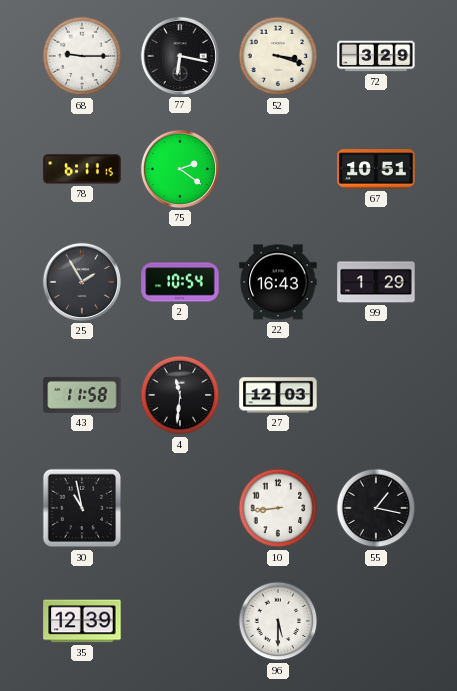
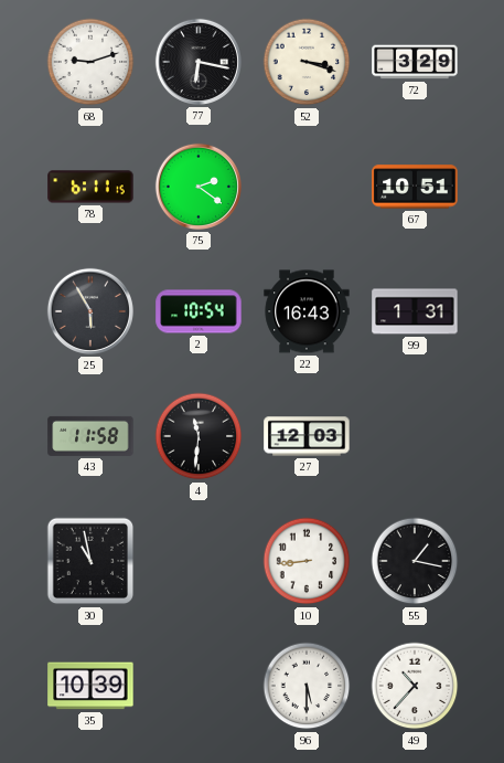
68: 9:15 -> 9:12 (90, 62)
25: 1:55 -> 5:55 (90, 311)
99: 1:29 -> 1:31 (415, 311)
35: 12:39 -> 10:39 (90, 686)
49: none -> 10:37 (415, 686)
